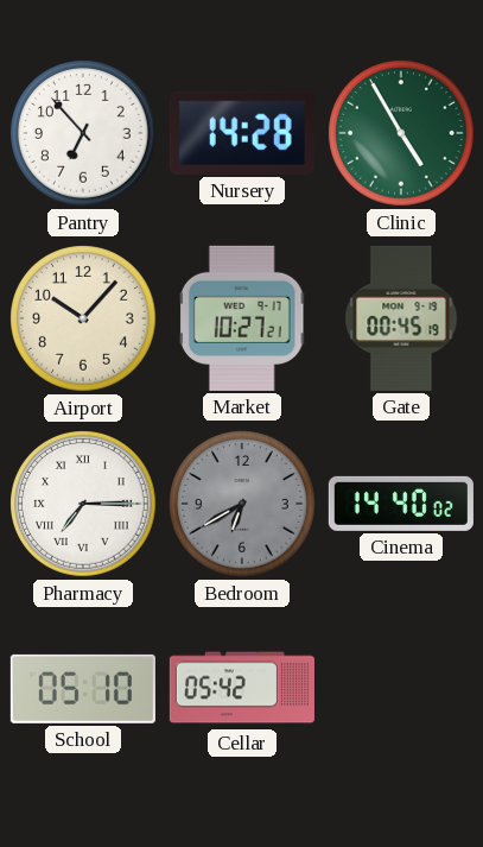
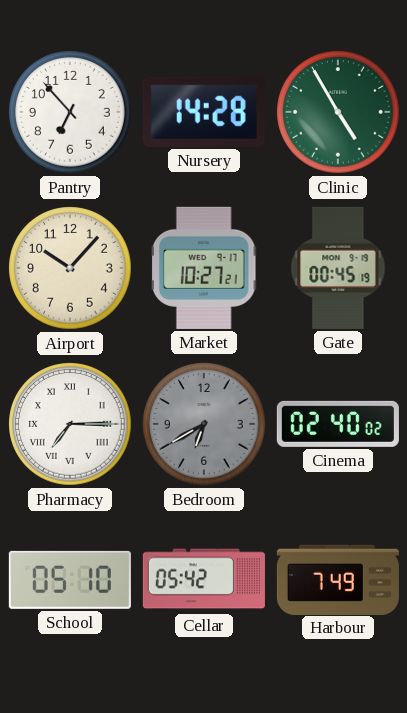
Cinema: 14:40 -> 02:40 (338, 424)
Harbour: none -> 7:49 (338, 579)
